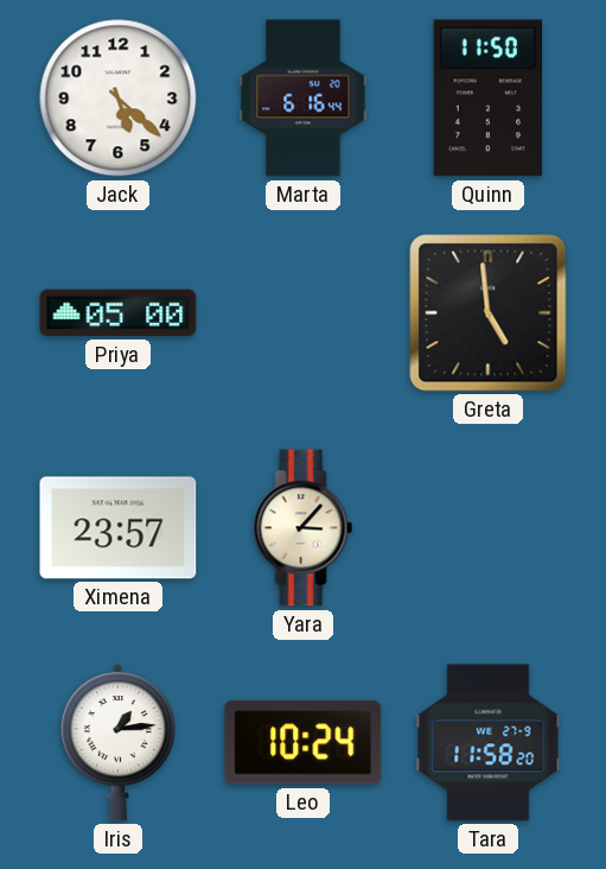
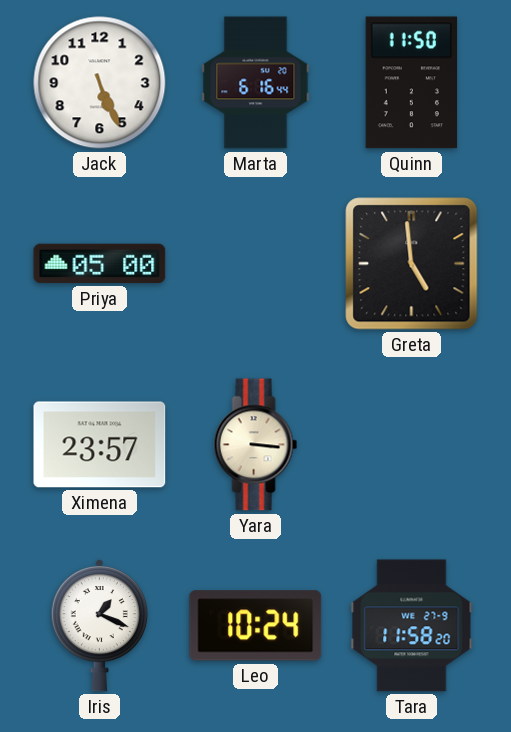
Jack: 5:22 -> 5:26 (100, 83)
Yara: 3:07 -> 3:16 (256, 445)
Iris: 1:14 -> 1:19 (99, 625)
